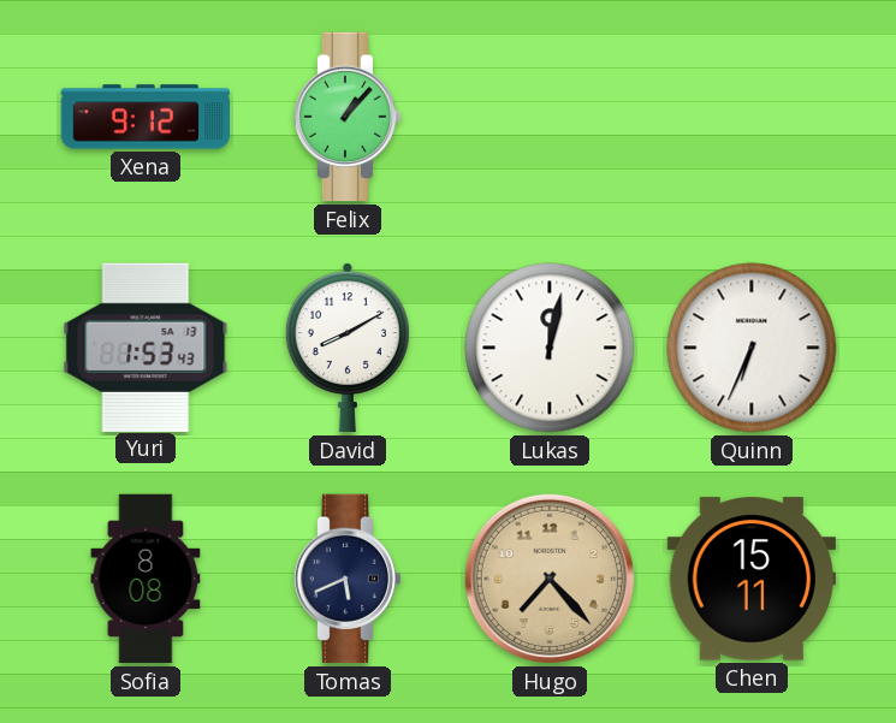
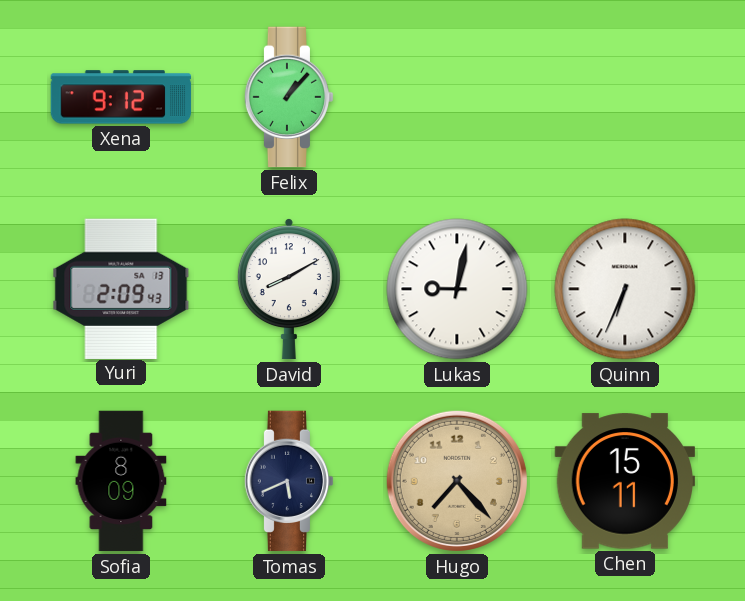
Yuri: 1:53 -> 2:09 (121, 288)
Lukas: 12:02 -> 9:02 (457, 289)
Sofia: 8:08 -> 8:09 (121, 481)
